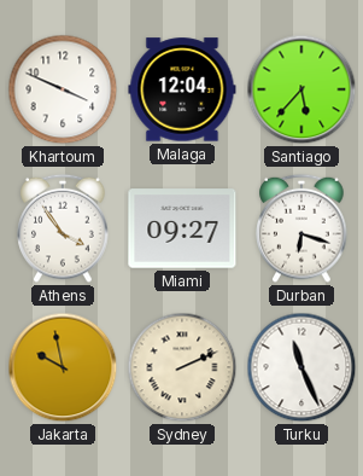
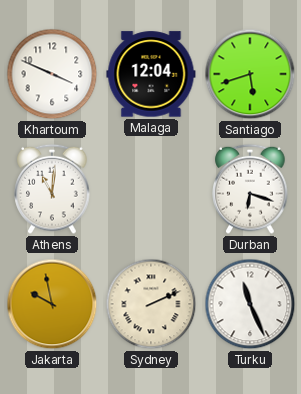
Santiago: 5:37 -> 5:42 (250, 74)
Athens: 3:54 -> 11:01 (52, 189)
Miami: 09:27 -> none (182, 228)
